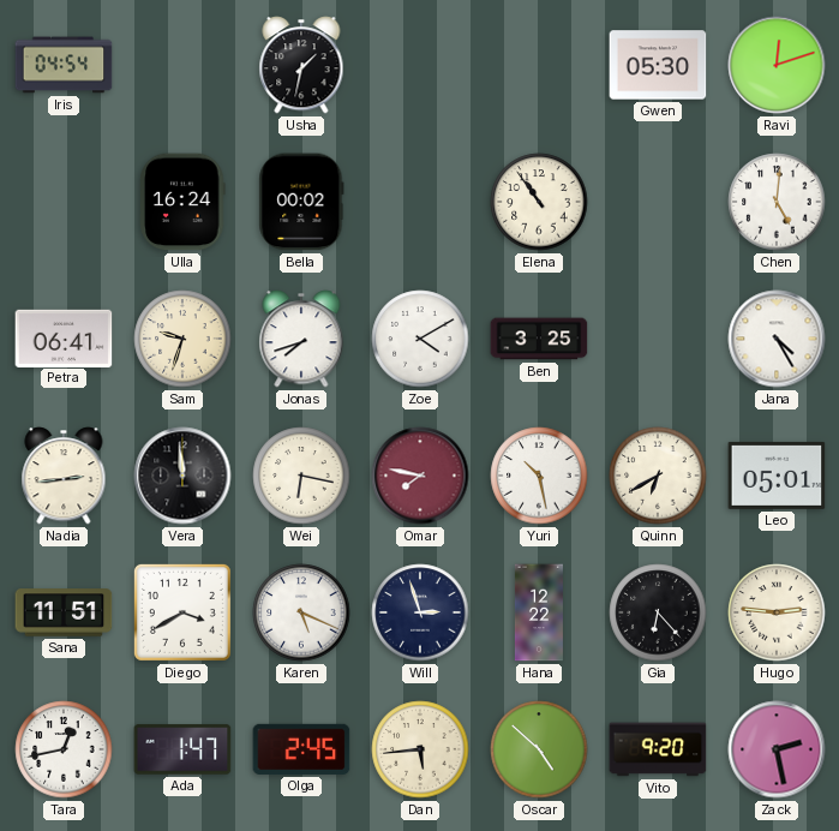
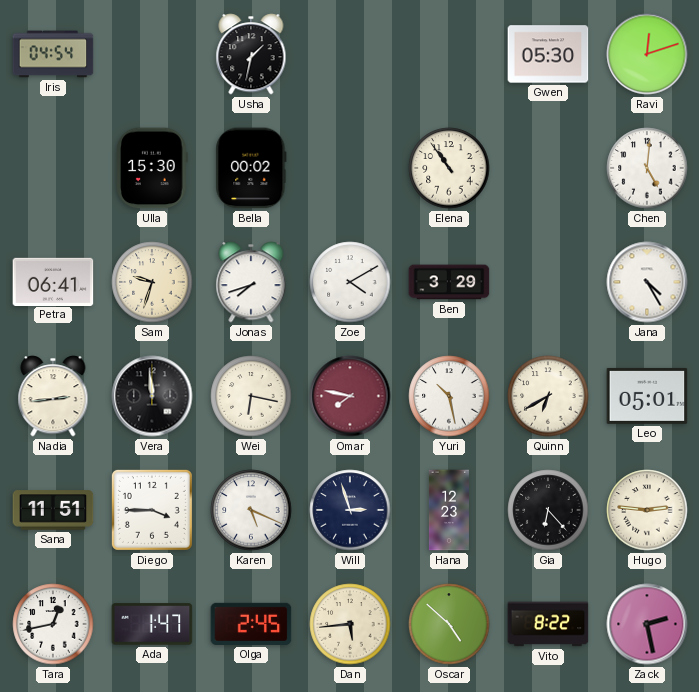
Ulla: 16:24 -> 15:30 (152, 168)
Ben: 3:25 -> 3:29 (449, 282)
Diego: 3:40 -> 3:45 (152, 510)
Hana: 12:22 -> 12:23 (449, 510)
Vito: 9:20 -> 8:22 (548, 624)
